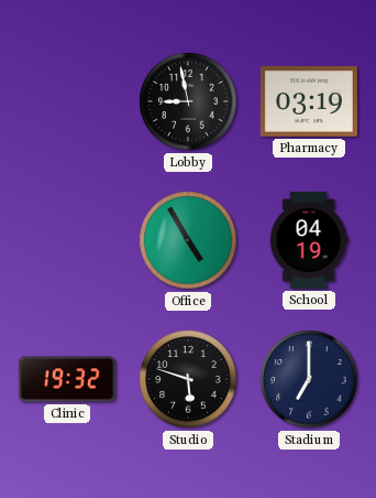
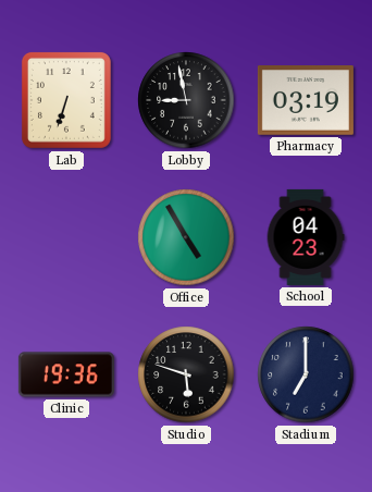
Lab: none -> 6:33 (66, 100)
School: 04:19 -> 04:23 (306, 237)
Clinic: 19:32 -> 19:36 (66, 374)
